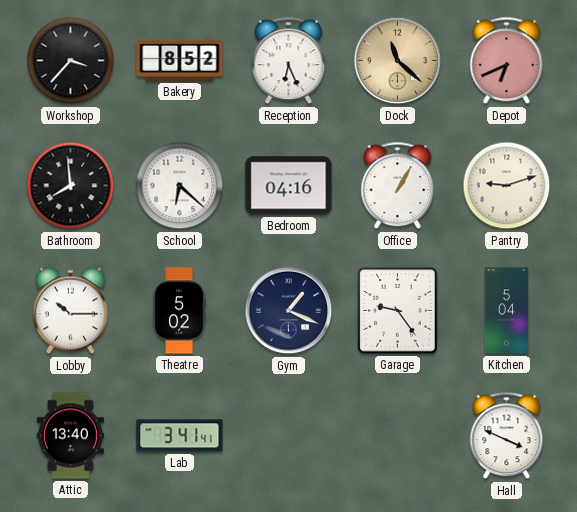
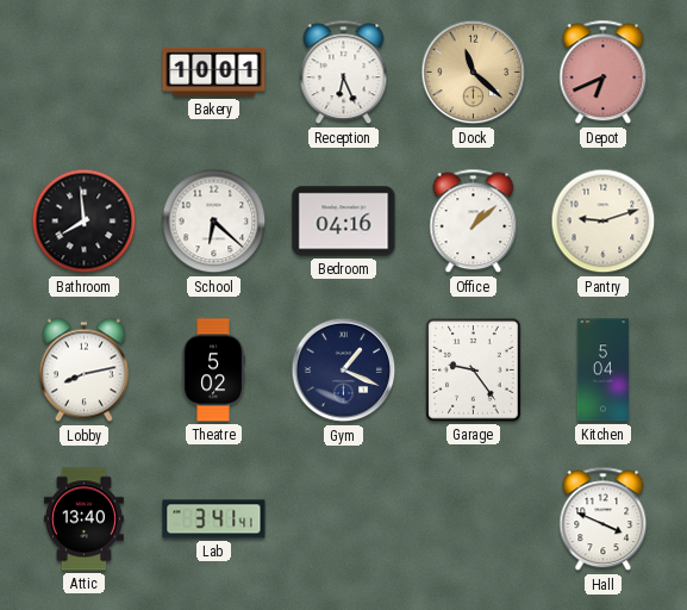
Workshop: 3:37 -> none (71, 61)
Bakery: 8:52 -> 10:01 (214, 71)
Office: 1:05 -> 1:08 (474, 222)
Lobby: 10:15 -> 8:13 (83, 371)
